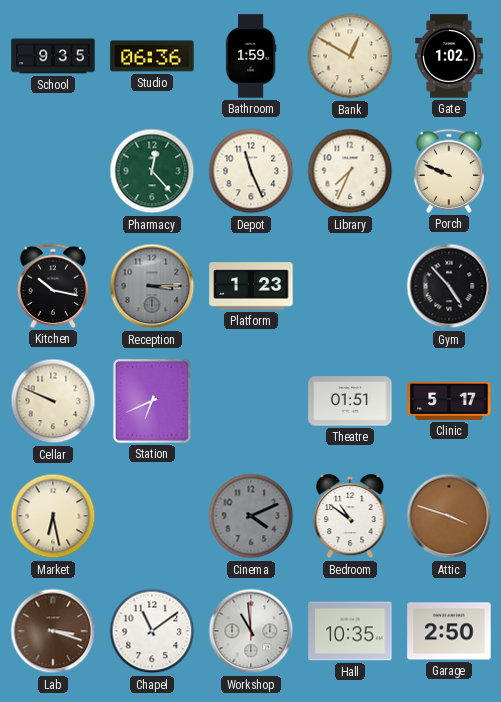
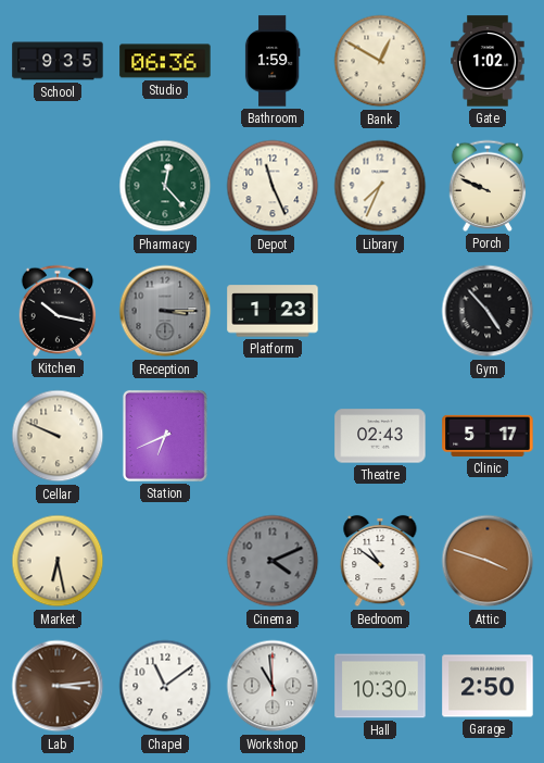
Theatre: 01:51 -> 02:43 (380, 436)
Lab: 3:18 -> 3:14 (58, 686)
Hall: 10:35 -> 10:30 (380, 686)
